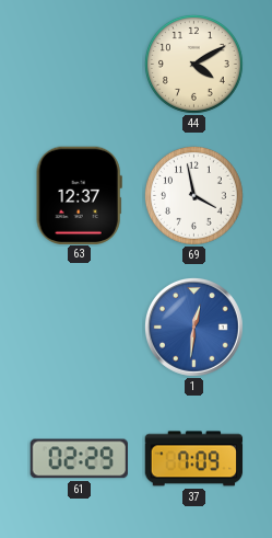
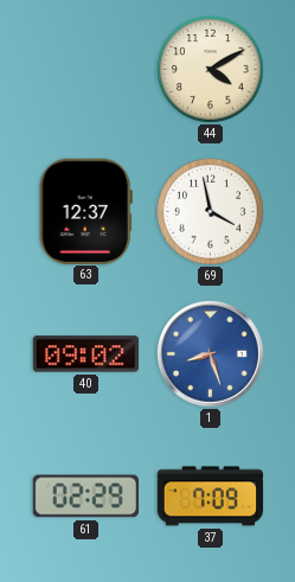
40: none -> 09:02 (86, 354)
1: 12:31 -> 8:27 (210, 353)
